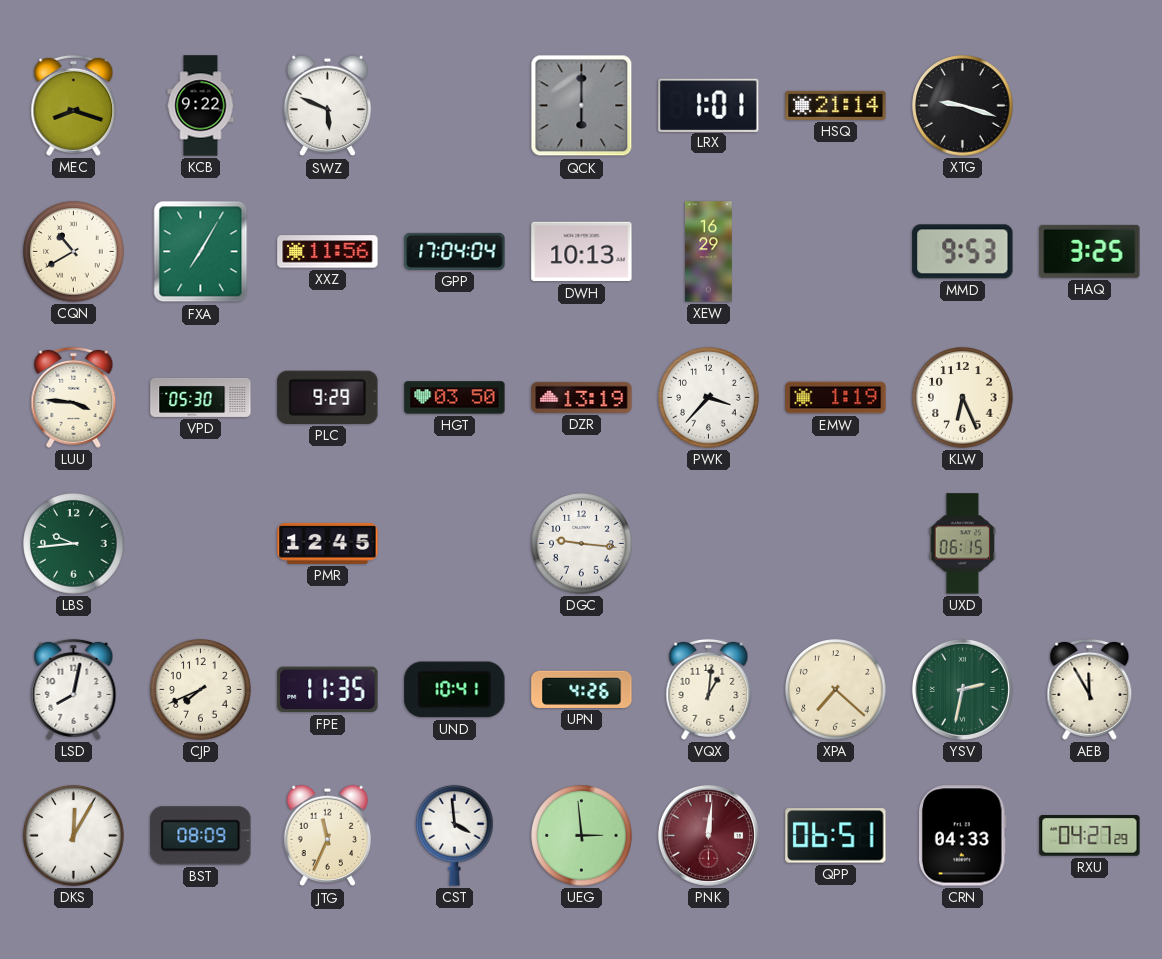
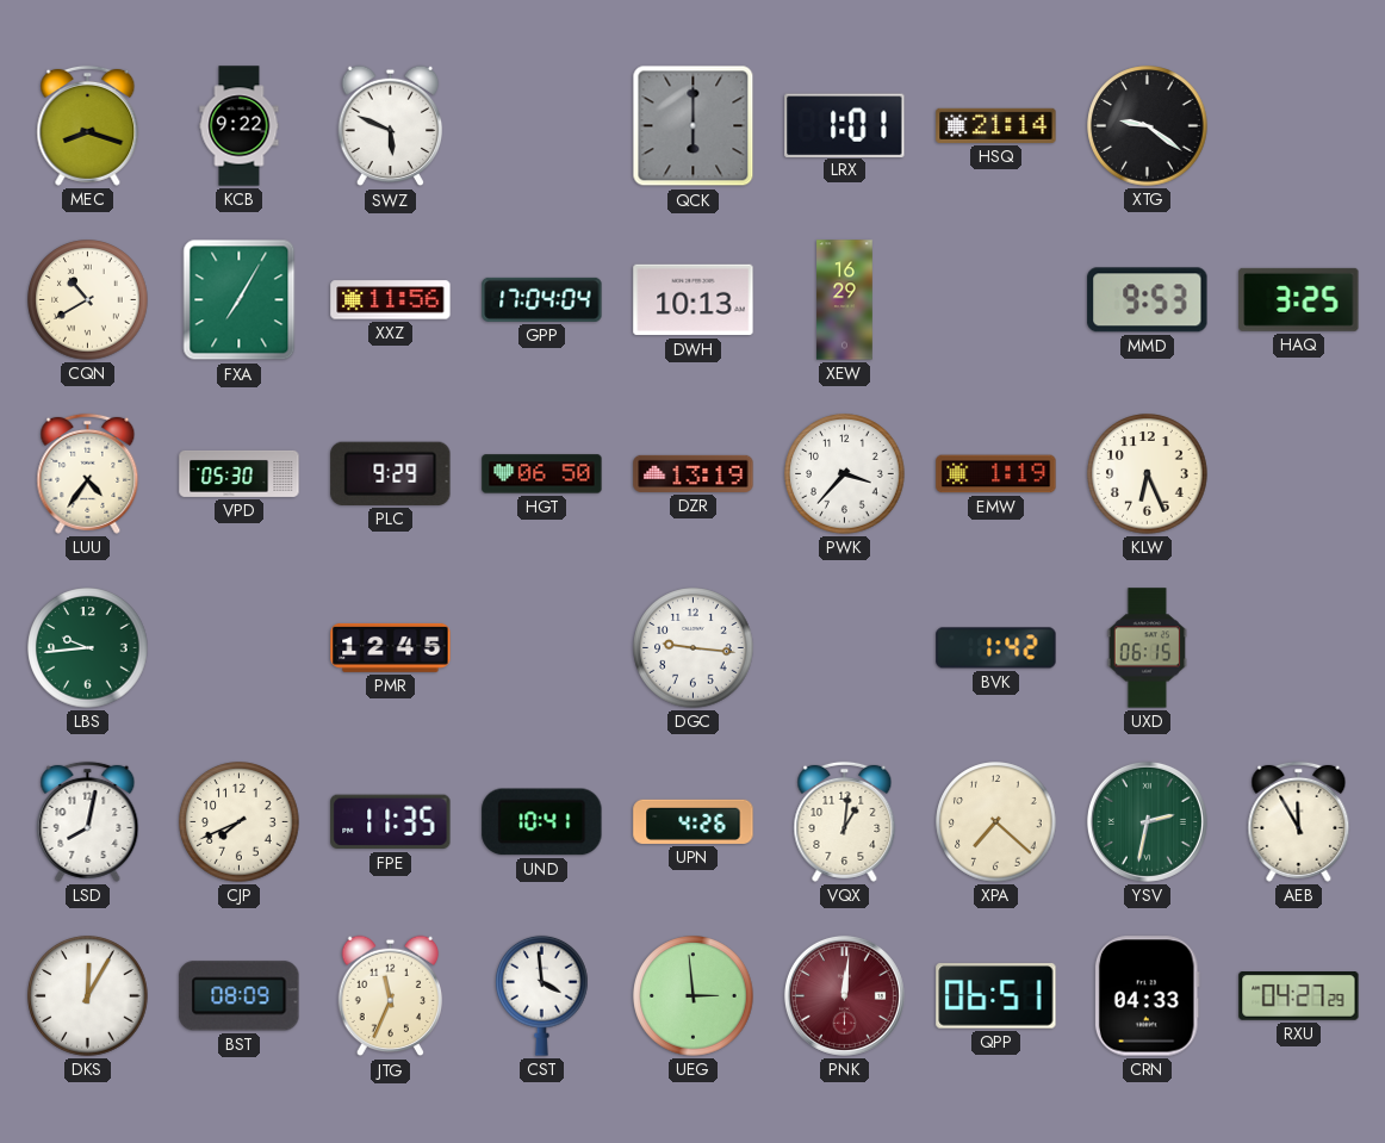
XTG: 9:18 -> 9:21 (1148, 126)
LUU: 3:46 -> 4:36 (88, 473)
HGT: 03:50 -> 06:50 (542, 474)
BVK: none -> 1:42 (996, 648)
